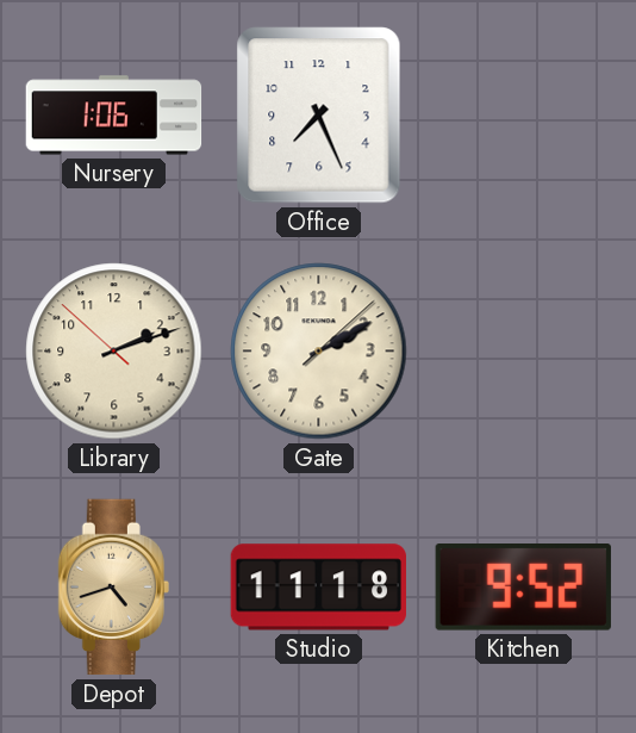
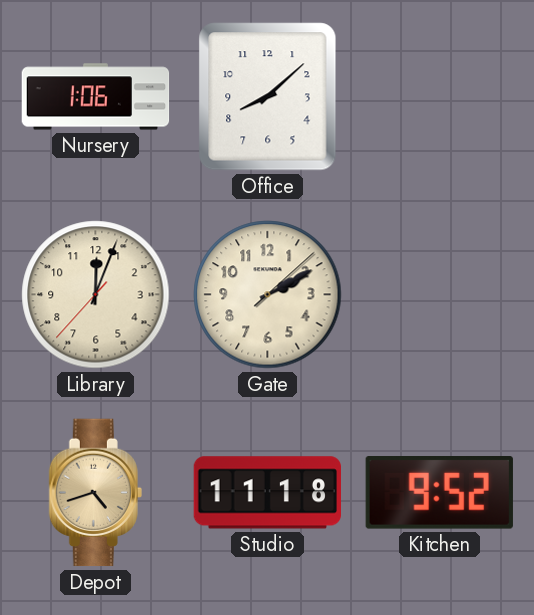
Office: 7:26 -> 8:08 (268, 97)
Library: 2:11 -> 12:03 (96, 295)
